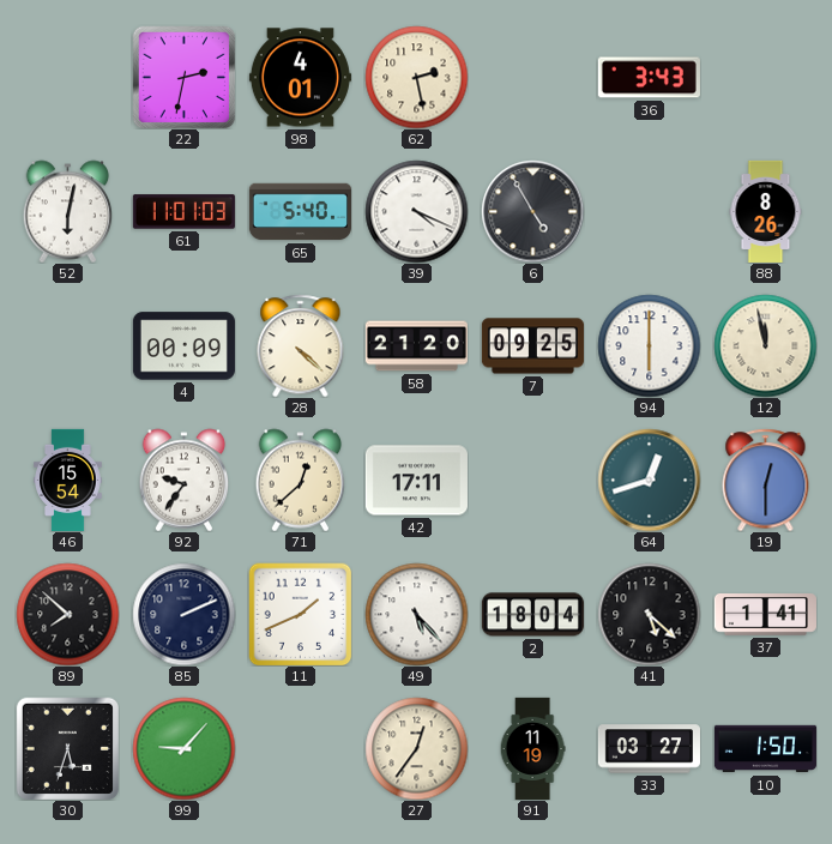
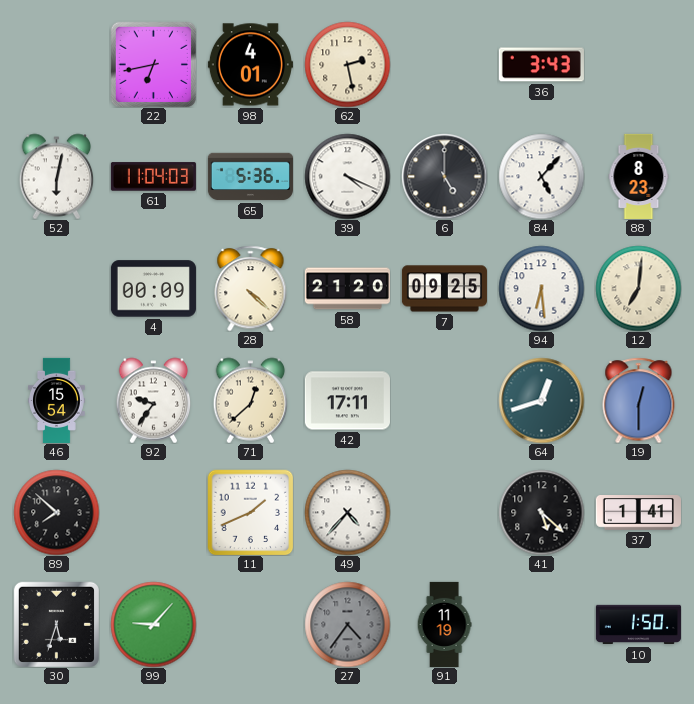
22: 2:32 -> 6:43 (153, 64)
61: 11:01 -> 11:04 (153, 177)
65: 5:40 -> 5:36 (250, 177)
6: 4:55 -> 5:00 (444, 176)
84: none -> 5:07 (541, 176)
88: 8:26 -> 8:23 (639, 176)
94: 6:00 -> 6:29 (541, 288)
12: 11:58 -> 7:01 (638, 288)
85: 2:11 -> none (183, 614)
49: 5:23 -> 4:37 (347, 512)
2: 18:04 -> none (532, 615)
27: 12:36 -> 4:36 (347, 624)
27 dial: cream -> grey (347, 624)
33: 03:27 -> none (649, 749)
